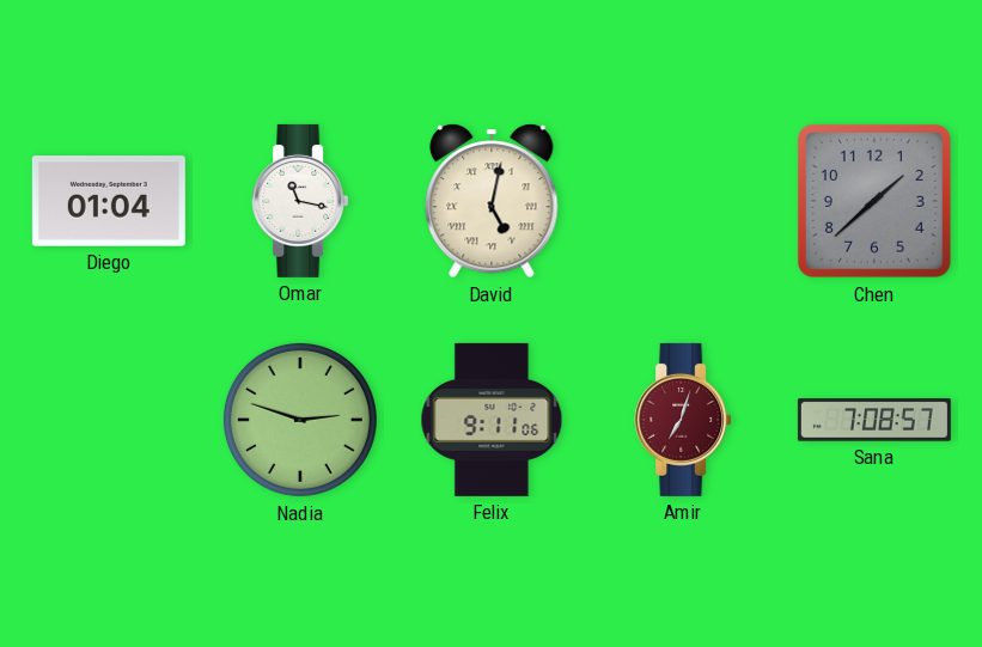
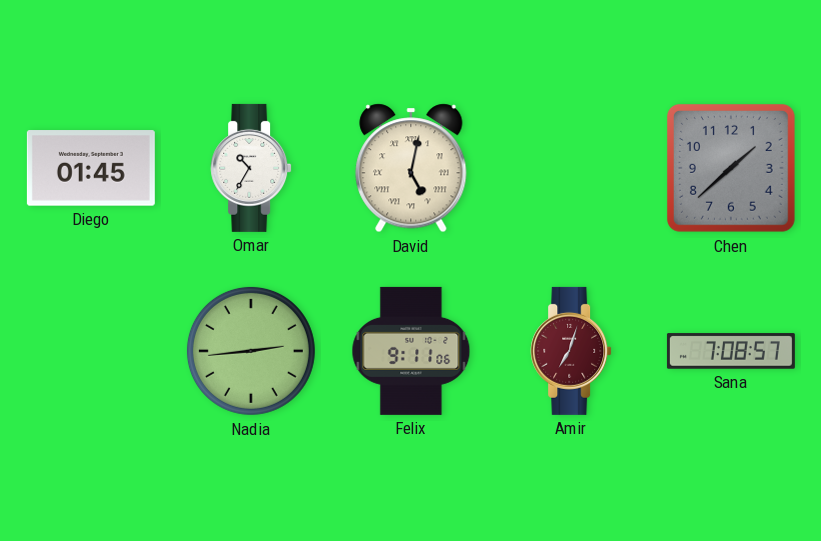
Diego: 01:04 -> 01:45 (91, 168)
Omar: 11:17 -> 10:35 (251, 168)
Nadia: 2:48 -> 2:44 (251, 351)
